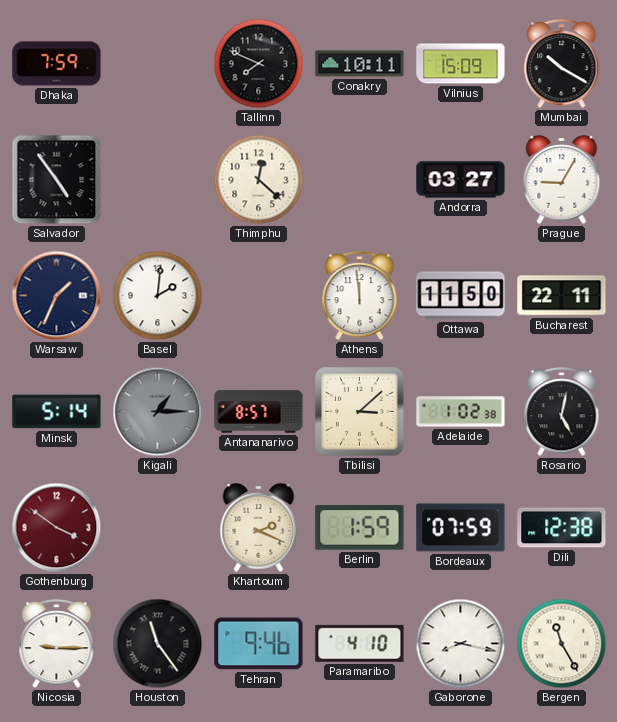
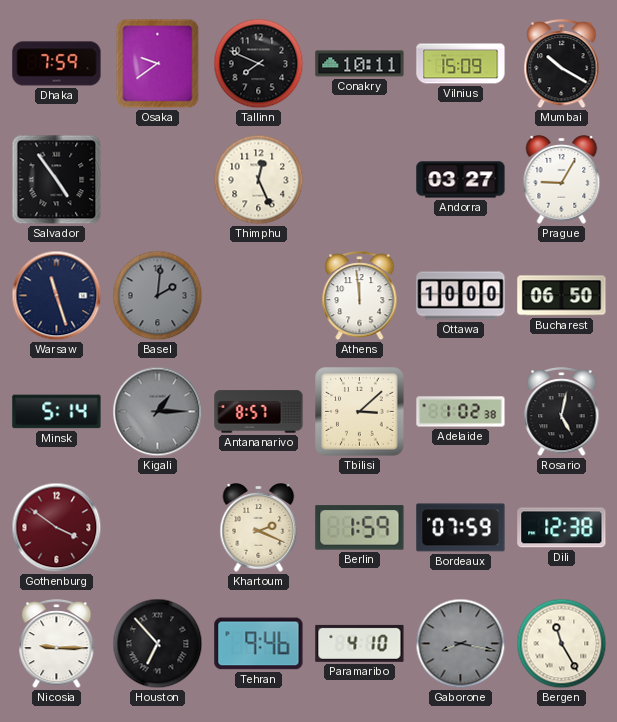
Osaka: none -> 9:39 (158, 64)
Thimphu: 12:22 -> 12:26 (259, 180)
Warsaw: 1:34 -> 11:27 (57, 296)
Basel dial: white -> grey (158, 296)
Ottawa: 11:50 -> 10:00 (461, 296)
Bucharest: 22:11 -> 06:50 (562, 296)
Houston: 11:24 -> 6:53 (158, 644)
Gaborone dial: white -> grey (461, 644)
